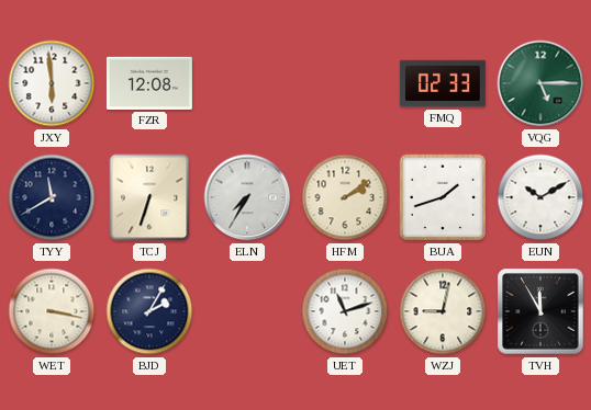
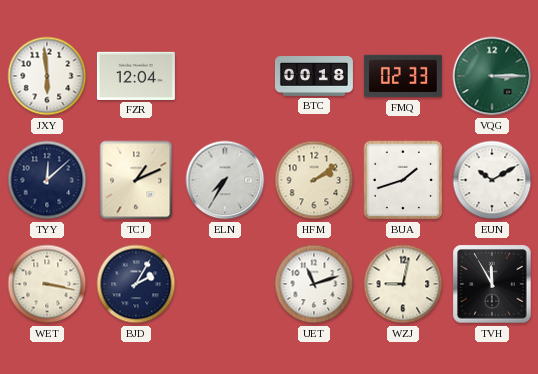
FZR: 12:08 -> 12:04 (136, 76)
BTC: none -> 00:18 (314, 77)
VQG: 5:15 -> 3:15 (492, 76)
TYY: 11:40 -> 12:08 (47, 180)
TCJ: 6:33 -> 1:11 (136, 180)
